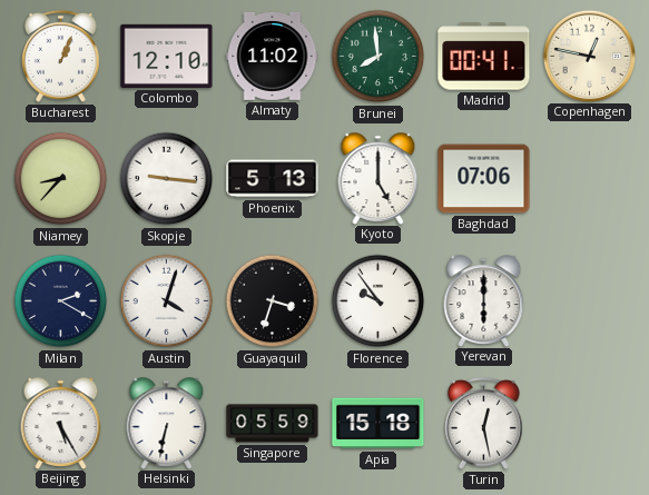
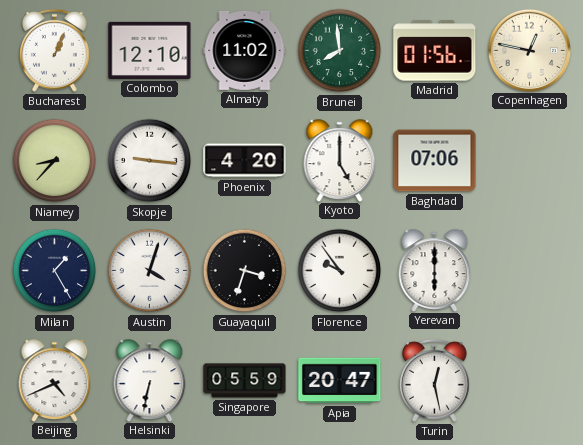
Madrid: 00:41 -> 01:56 (435, 51)
Phoenix: 5:13 -> 4:20 (245, 161)
Milan: 2:20 -> 1:25 (55, 271)
Beijing: 5:25 -> 4:41 (55, 380)
Apia: 15:18 -> 20:47 (340, 381)
